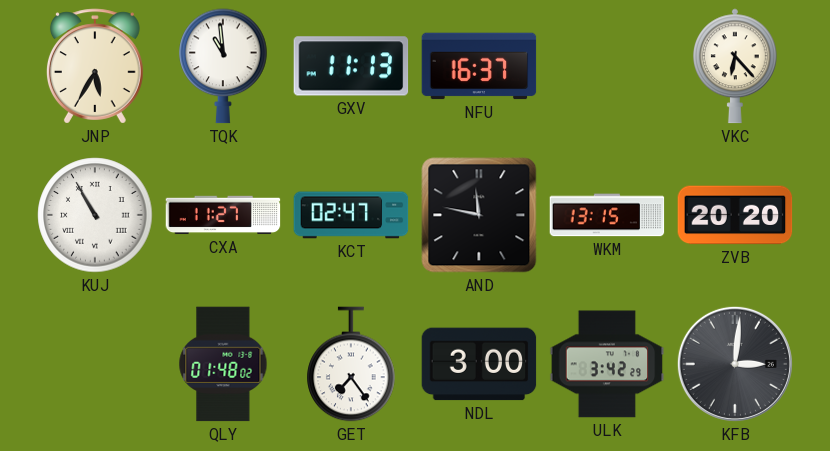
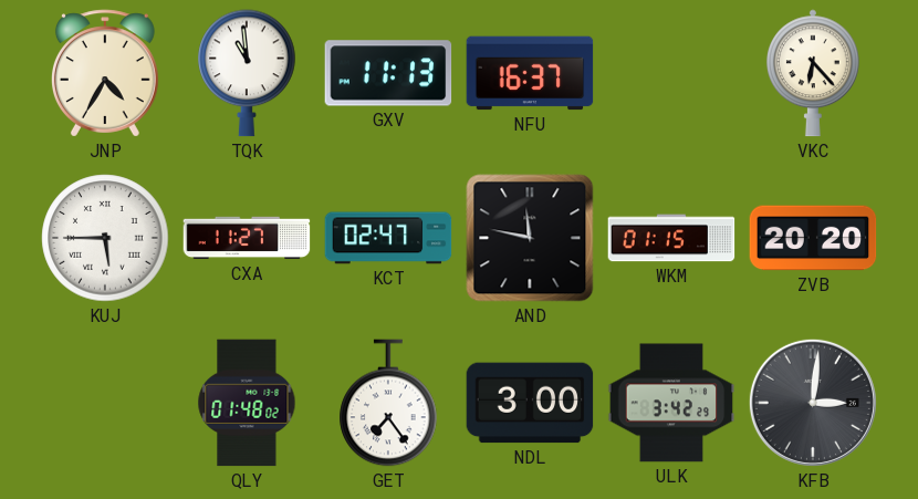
JNP: 5:35 -> 4:35 (105, 73)
KUJ: 10:55 -> 5:45 (105, 238)
WKM: 13:15 -> 01:15 (671, 238)
